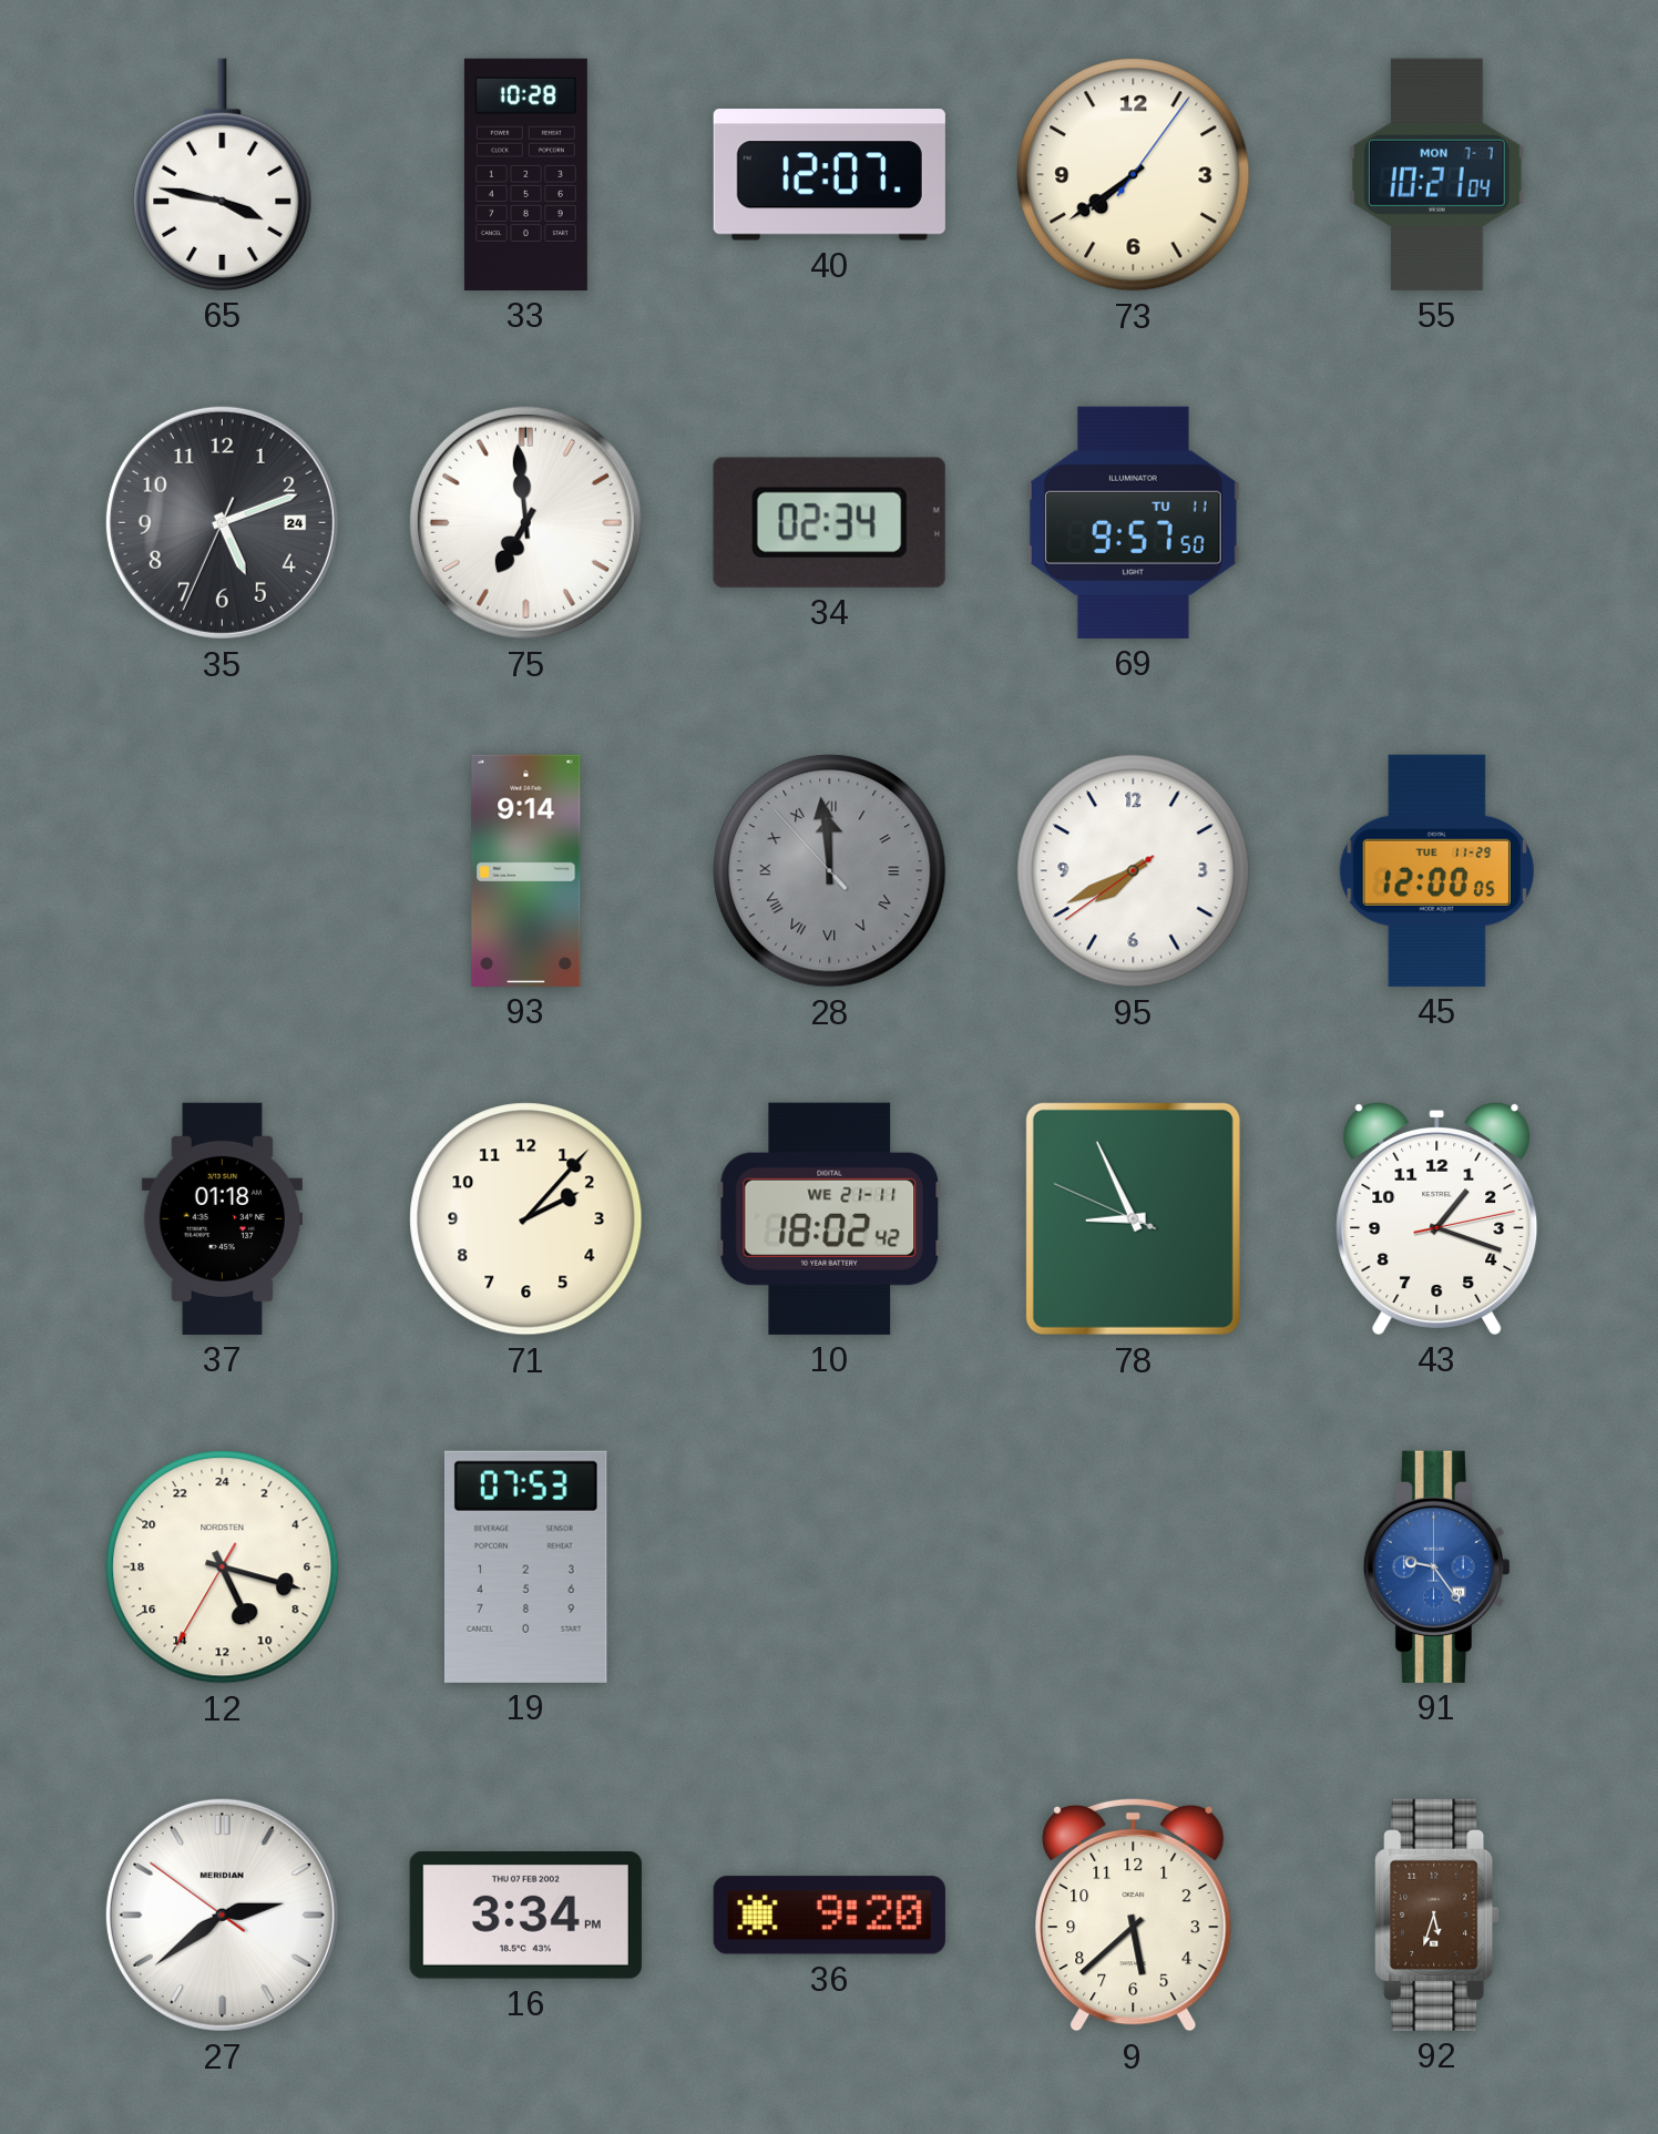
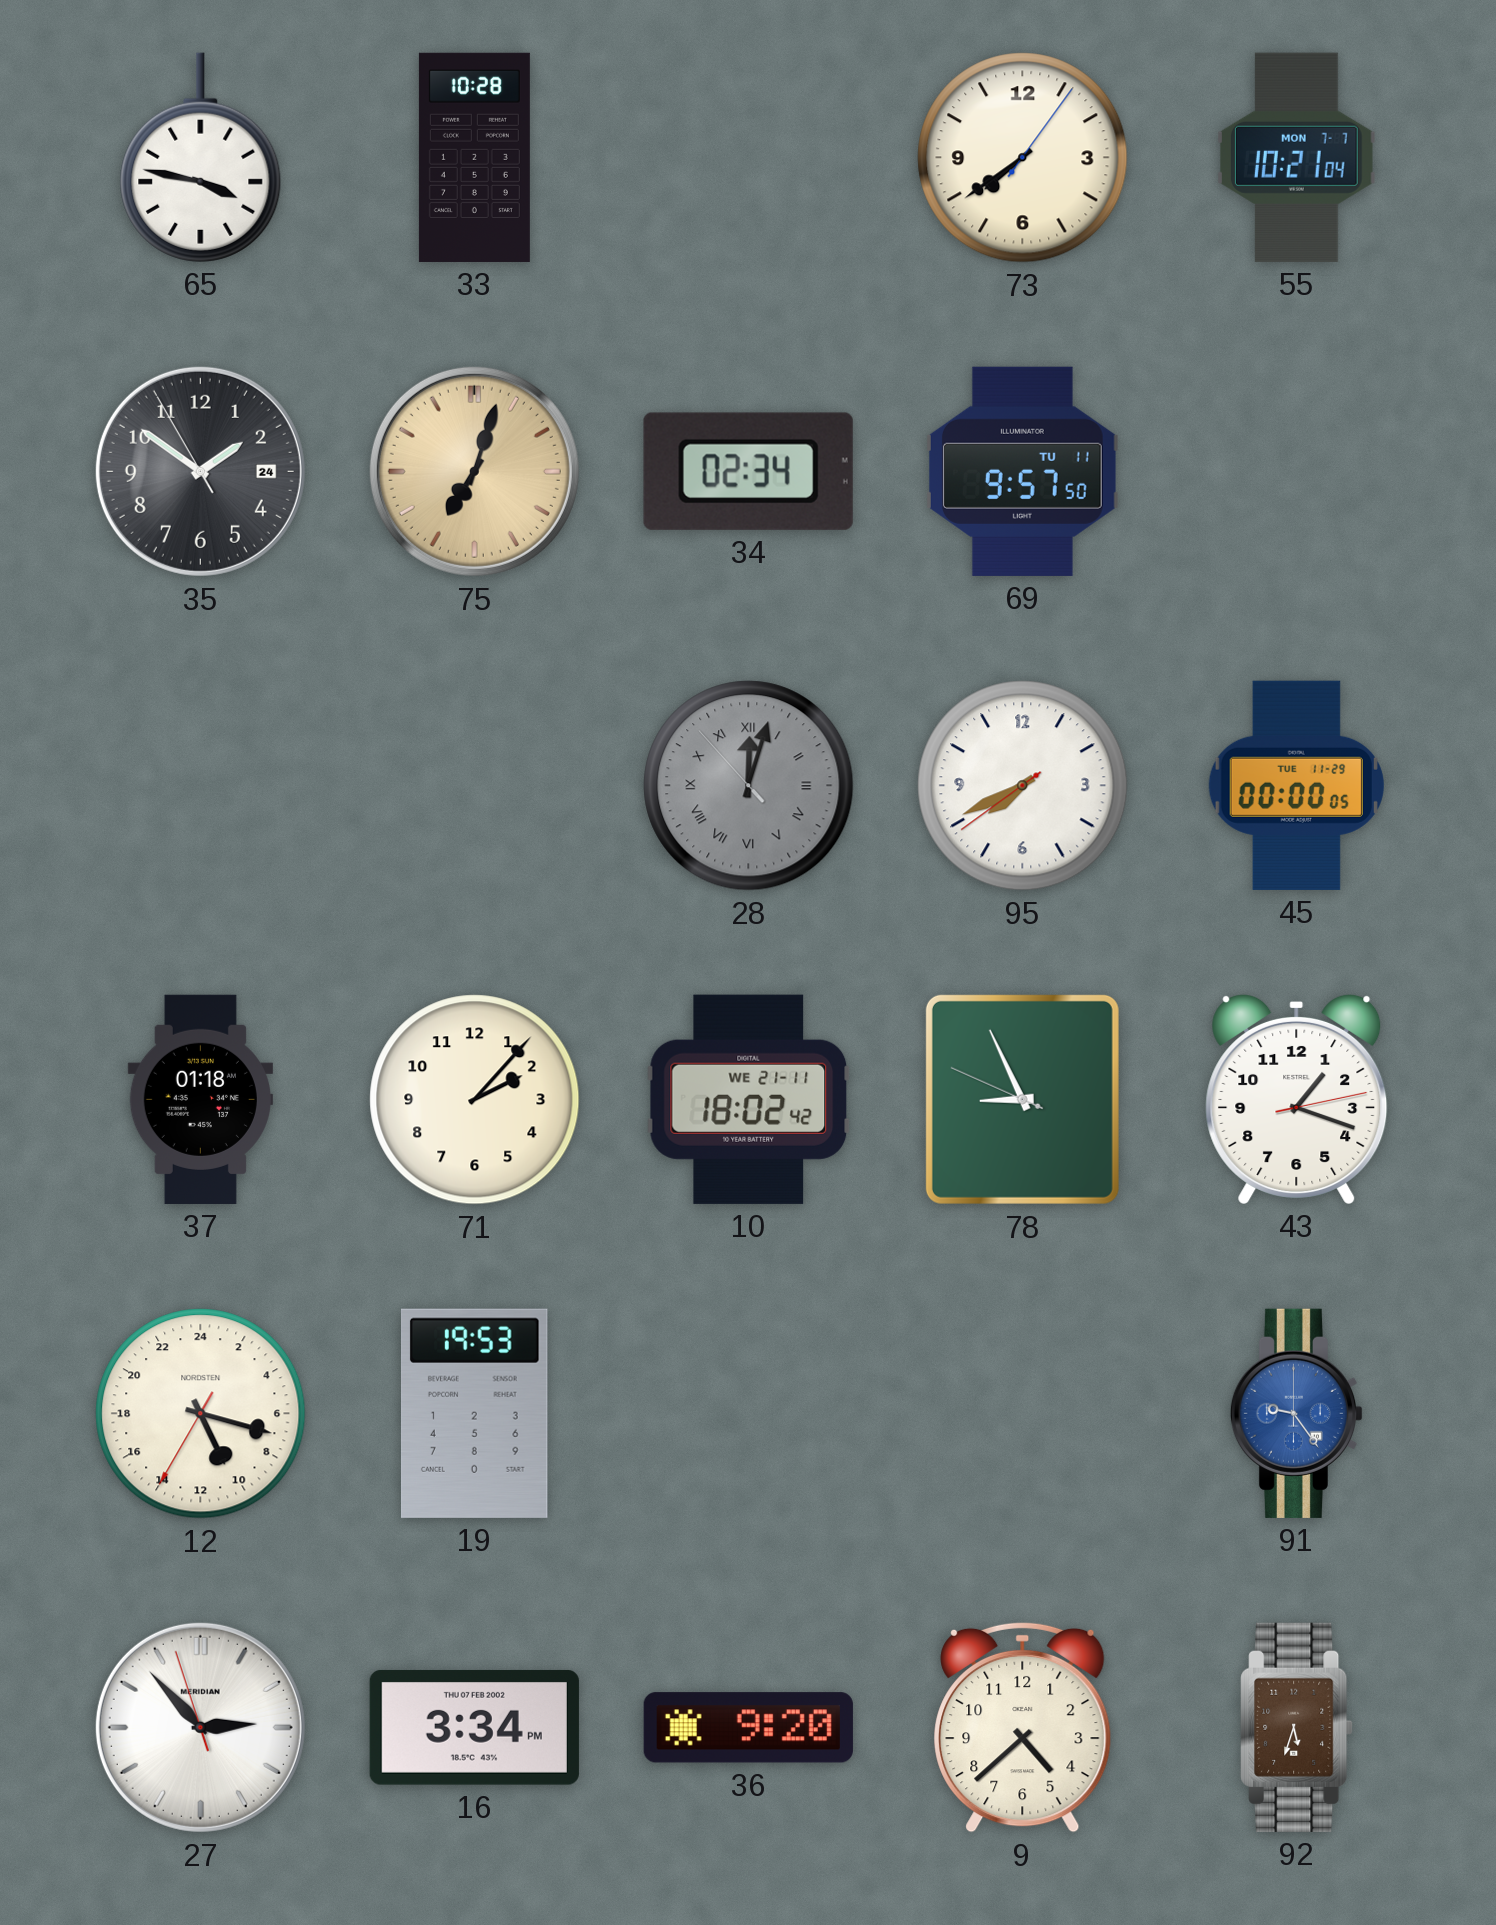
40: 12:07 -> none (829, 175)
35: 5:11 -> 1:50 (200, 471)
75: 6:59 -> 7:03 (474, 471)
75 dial: white -> champagne (474, 471)
93: 9:14 -> none (526, 870)
28: 11:58 -> 12:02 (749, 786)
45: 12:00 -> 00:00 (1296, 785)
19: 07:53 -> 19:53 (474, 1413)
27: 2:38 -> 2:52 (200, 1727)
9: 5:38 -> 4:38 (1023, 1727)
